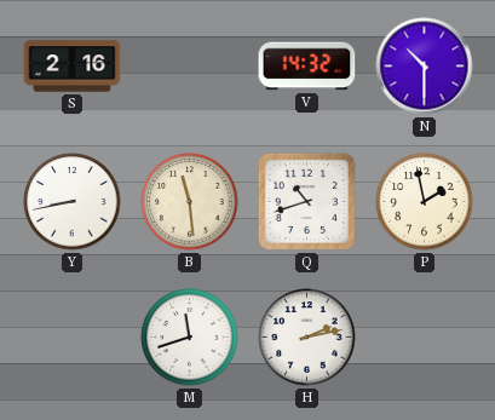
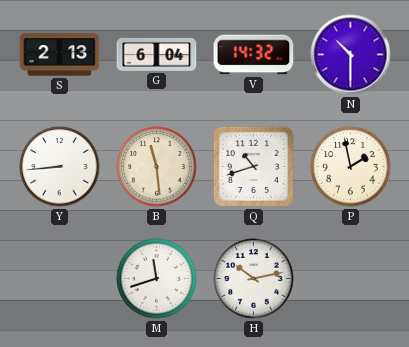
S: 2:16 -> 2:13 (60, 55)
G: none -> 6:04 (157, 54)
Y: 8:43 -> 8:44 (60, 167)
H: 2:13 -> 10:13 (254, 279)
